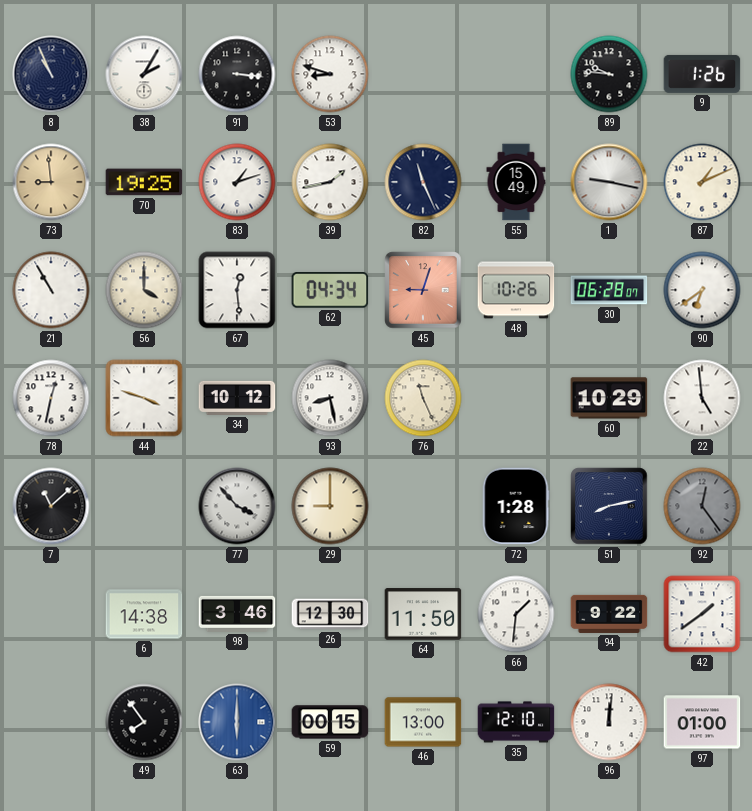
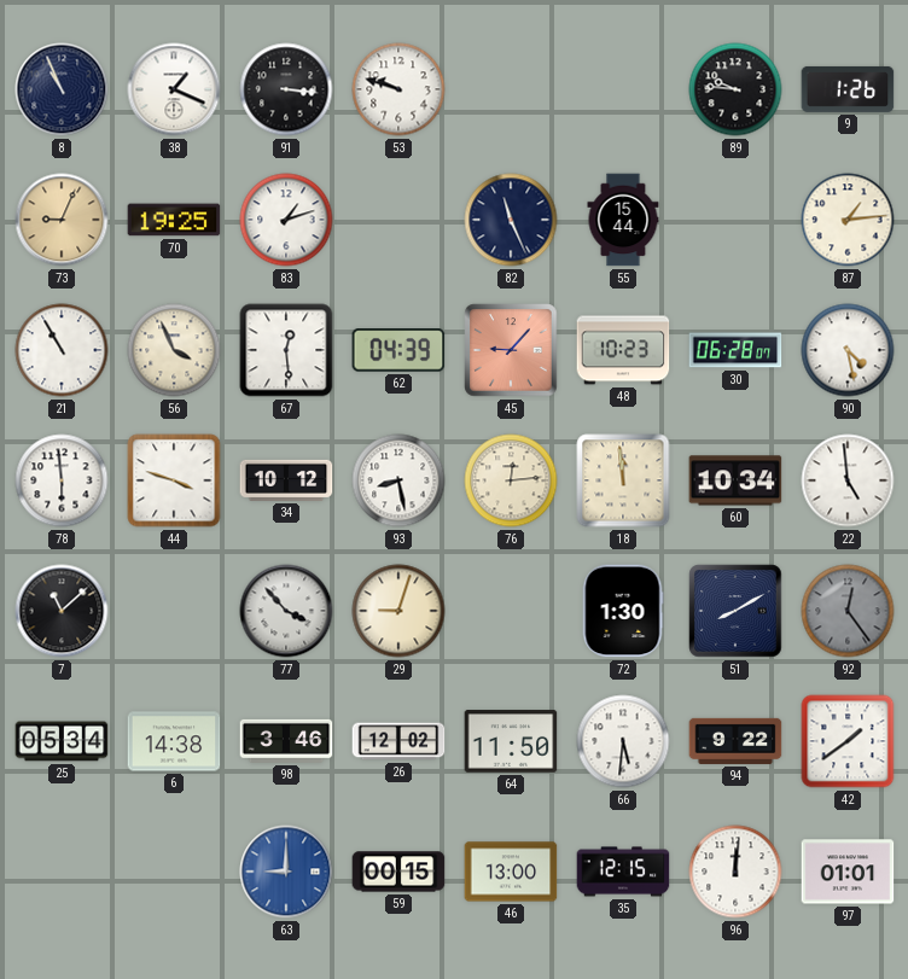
38: 2:05 -> 1:19 (174, 89)
53: 8:48 -> 9:48 (398, 89)
73: 8:59 -> 9:04 (62, 220)
39: 1:43 -> none (330, 182)
55: 15:49 -> 15:44 (623, 220)
1: 9:17 -> none (609, 182)
87: 1:11 -> 1:14 (848, 220)
56: 4:00 -> 3:56 (174, 350)
62: 04:34 -> 04:39 (398, 350)
45: 9:03 -> 9:07 (511, 350)
48: 10:26 -> 10:23 (623, 350)
90: 6:39 -> 4:28 (848, 350)
78: 12:32 -> 5:59 (62, 480)
76: 11:26 -> 12:14 (511, 480)
18: none -> 11:59 (623, 480)
60: 10:29 -> 10:34 (735, 480)
29: 9:00 -> 9:03 (398, 611)
72: 1:28 -> 1:30 (623, 611)
51: 8:13 -> 8:10 (735, 611)
25: none -> 05:34 (62, 741)
26: 12:30 -> 12:02 (398, 741)
66: 1:31 -> 5:31 (623, 741)
49: 7:54 -> none (144, 722)
63: 6:00 -> 9:00 (286, 872)
35: 12:10 -> 12:15 (623, 872)
97: 01:00 -> 01:01 (848, 872)
